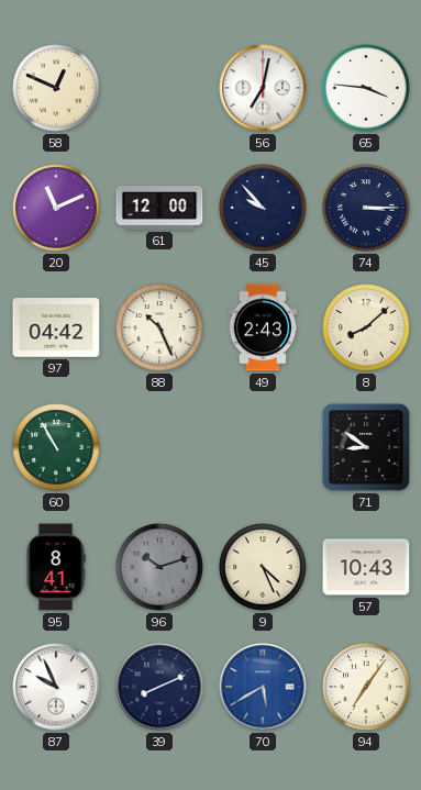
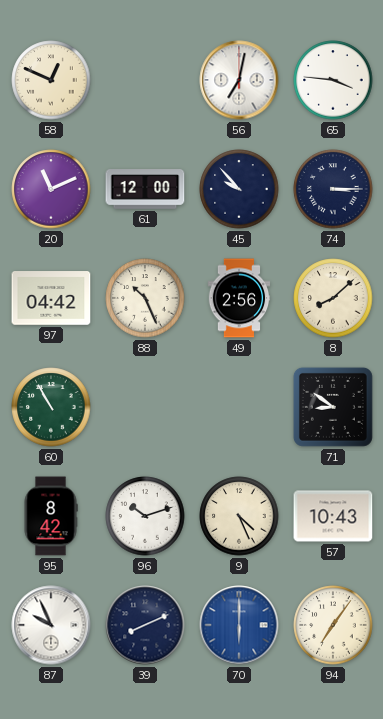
49: 2:43 -> 2:56 (239, 298)
95: 8:41 -> 8:42 (51, 516)
96 dial: grey -> white (145, 516)
70: 5:40 -> 6:00 (239, 625)
